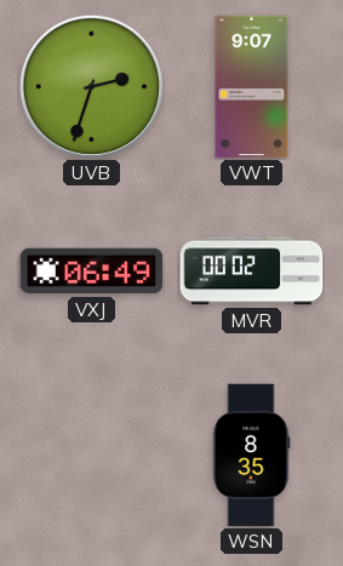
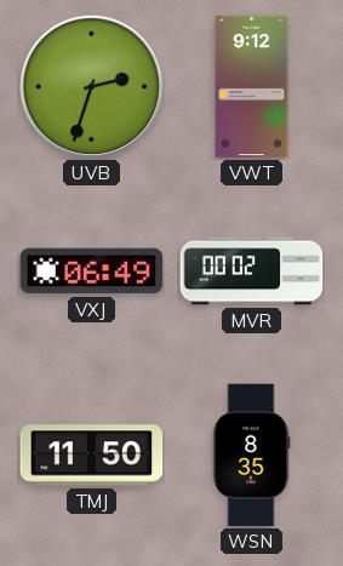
VWT: 9:07 -> 9:12 (252, 87)
TMJ: none -> 11:50 (92, 456)
